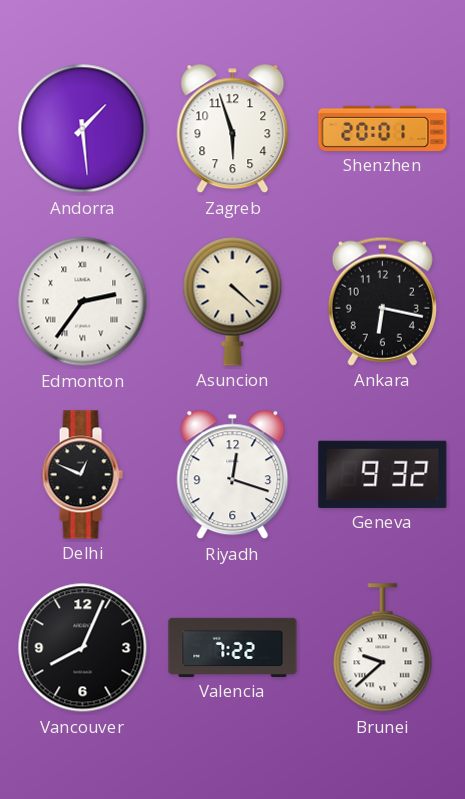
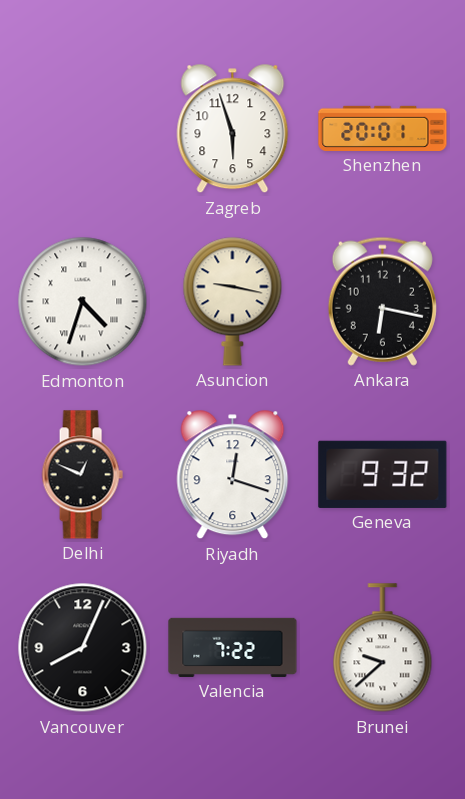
Andorra: 1:29 -> none (83, 129)
Edmonton: 2:36 -> 4:33 (83, 302)
Asuncion: 4:22 -> 9:17 (233, 301)
